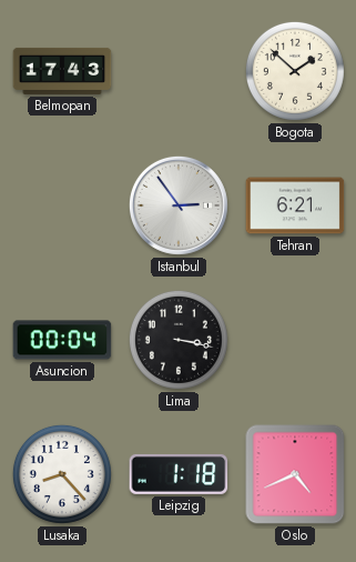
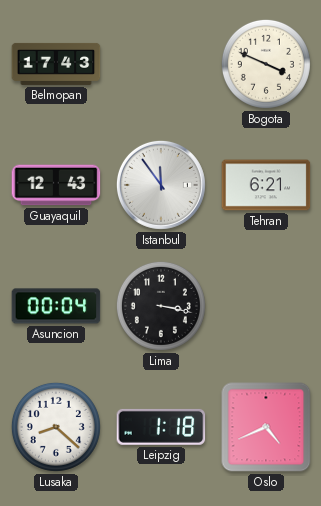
Bogota: 1:52 -> 3:49 (266, 64)
Guayaquil: none -> 12:43 (56, 185)
Istanbul: 2:54 -> 11:54 (161, 185)
Lusaka: 8:23 -> 8:22 (56, 427)
